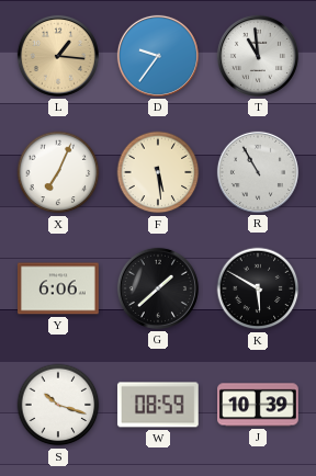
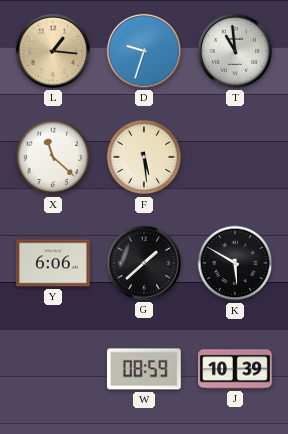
D: 9:36 -> 9:33 (144, 51)
X: 7:04 -> 11:22 (53, 157)
R: 10:55 -> none (258, 172)
S: 10:18 -> none (58, 405)
